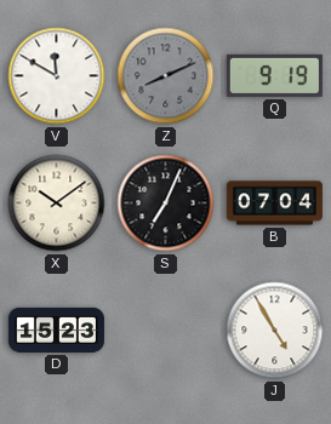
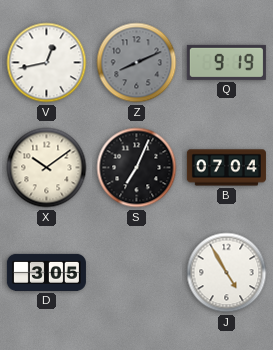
V: 11:50 -> 12:43 (47, 63)
D: 15:23 -> 3:05 (46, 272)
